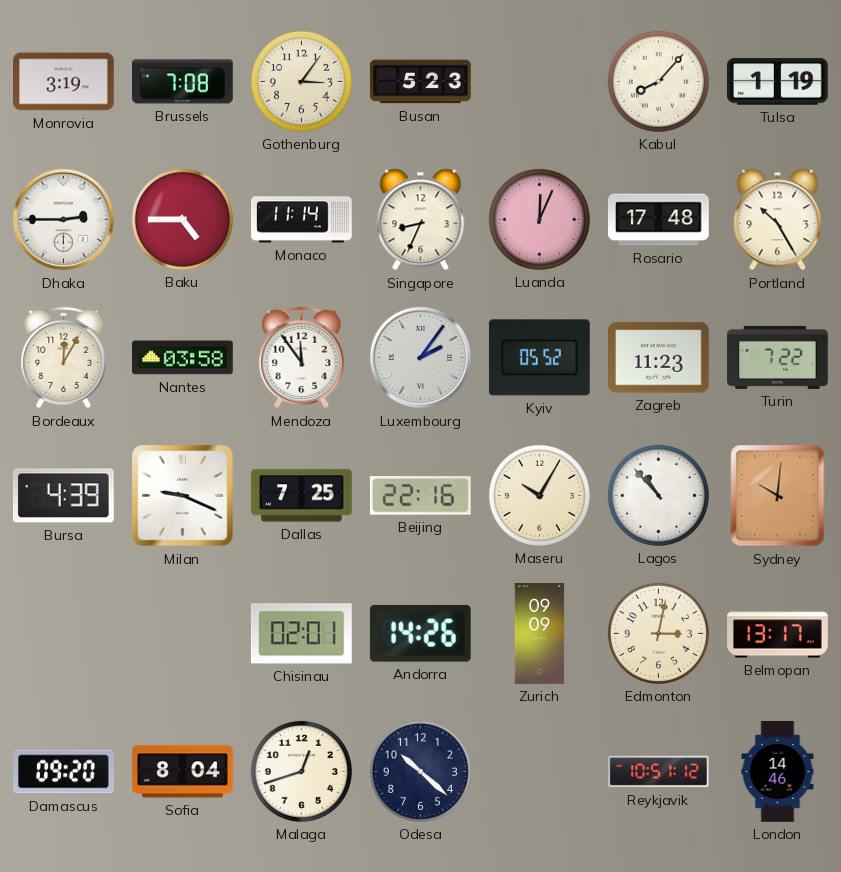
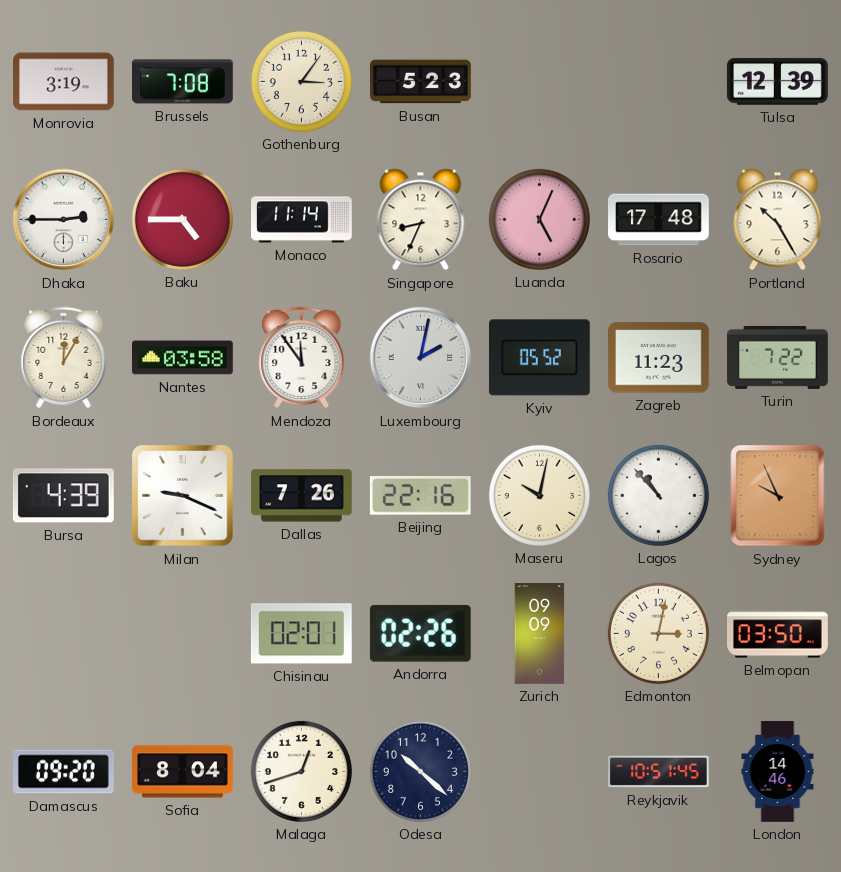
Kabul: 8:07 -> none (658, 81)
Tulsa: 1:19 -> 12:39 (777, 82)
Luanda: 12:04 -> 5:04 (539, 219)
Luxembourg: 2:06 -> 2:02 (421, 358)
Dallas: 7:25 -> 7:26 (302, 496)
Maseru: 10:05 -> 10:02 (539, 495)
Sydney: 10:01 -> 9:56 (778, 496)
Andorra: 14:26 -> 02:26 (420, 633)
Belmopan: 13:17 -> 03:50 (778, 634)
Reykjavik: 10:51:12 -> 10:51:45 (659, 772)
